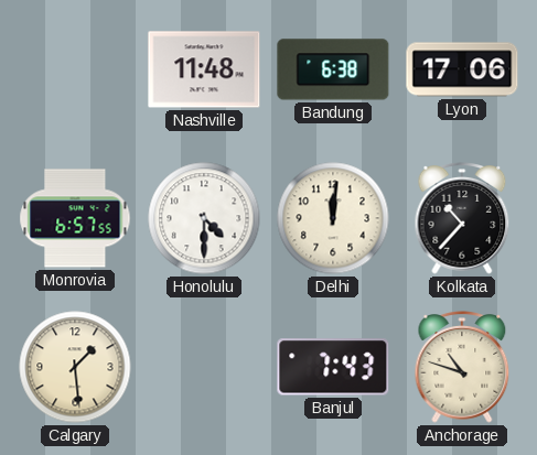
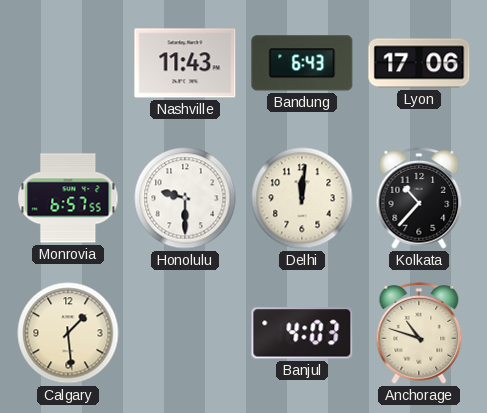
Nashville: 11:48 -> 11:43 (185, 63)
Bandung: 6:38 -> 6:43 (302, 63)
Honolulu: 4:30 -> 9:30 (185, 198)
Banjul: 7:43 -> 4:03 (302, 333)
